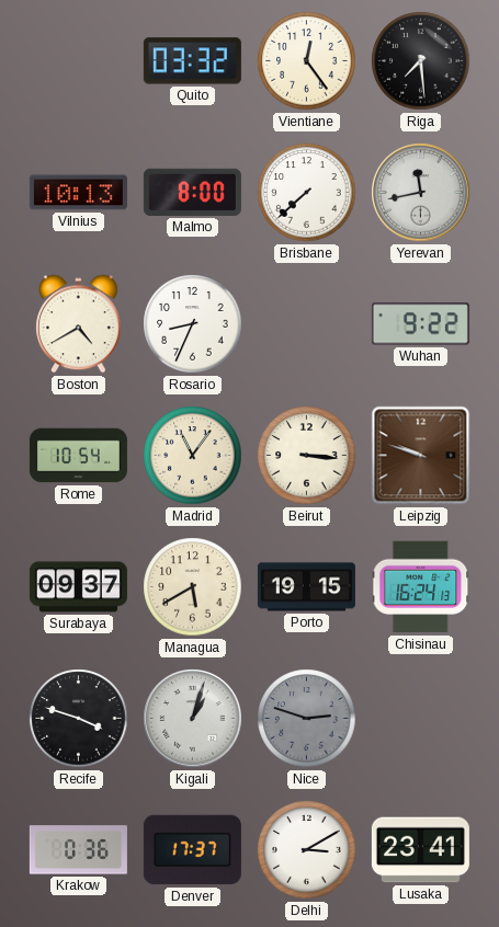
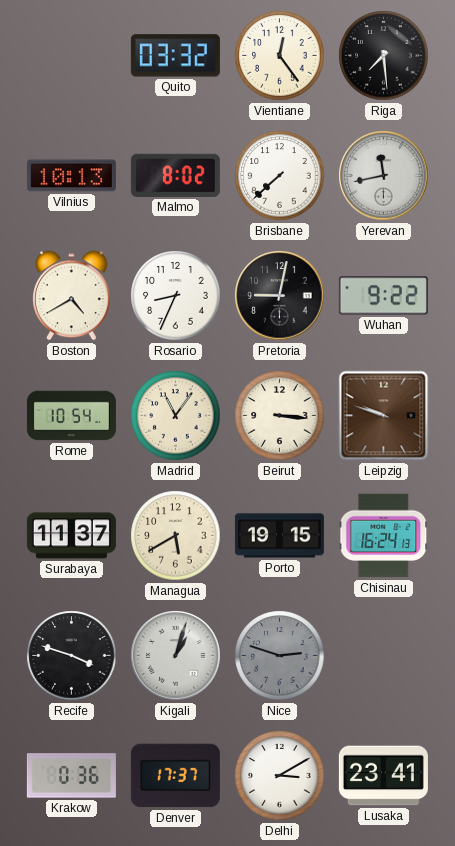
Malmo: 8:00 -> 8:02 (175, 175)
Pretoria: none -> 9:02 (280, 296)
Surabaya: 09:37 -> 11:37 (71, 536)
